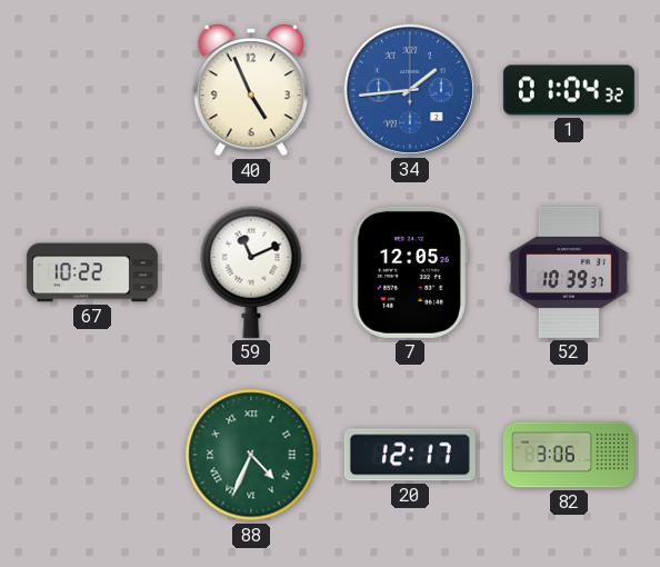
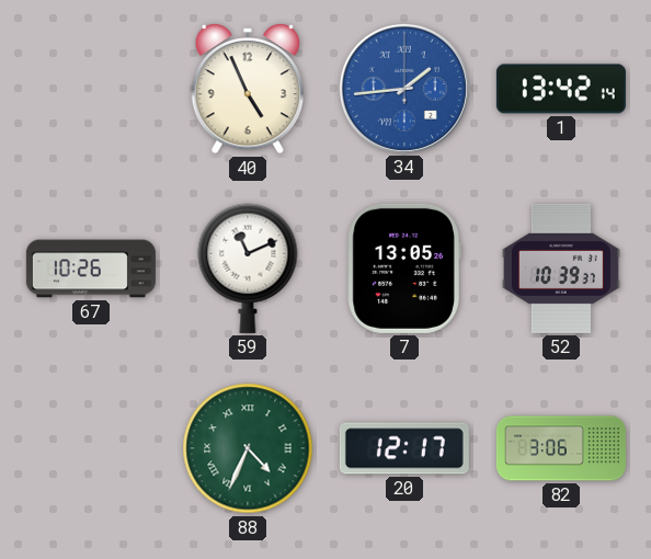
1: 01:04 -> 13:42 (561, 89)
67: 10:22 -> 10:26 (91, 269)
7: 12:05 -> 13:05 (404, 269)
